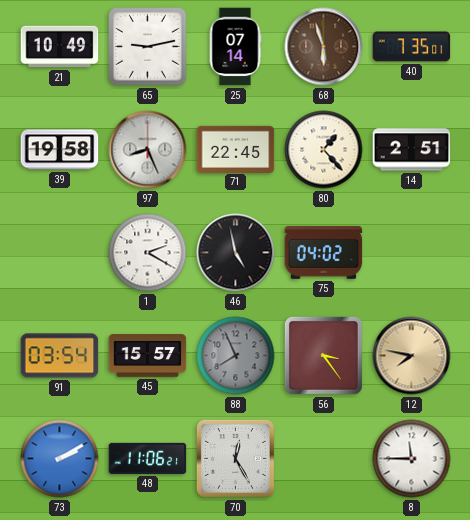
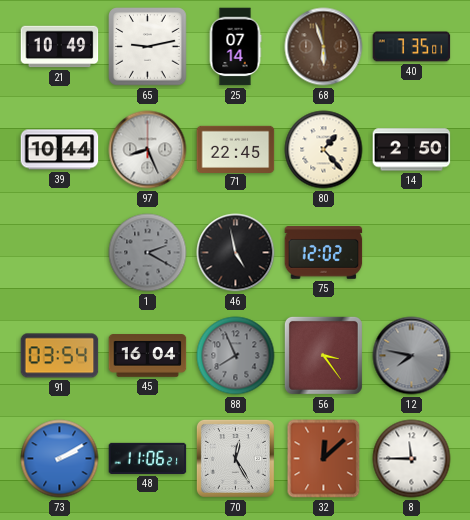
39: 19:58 -> 10:44 (60, 150)
14: 2:51 -> 2:50 (412, 150)
1 dial: white -> grey (148, 253)
75: 04:02 -> 12:02 (324, 253)
45: 15:57 -> 16:04 (148, 356)
12 dial: champagne -> grey (412, 356)
32: none -> 12:08 (324, 459)
